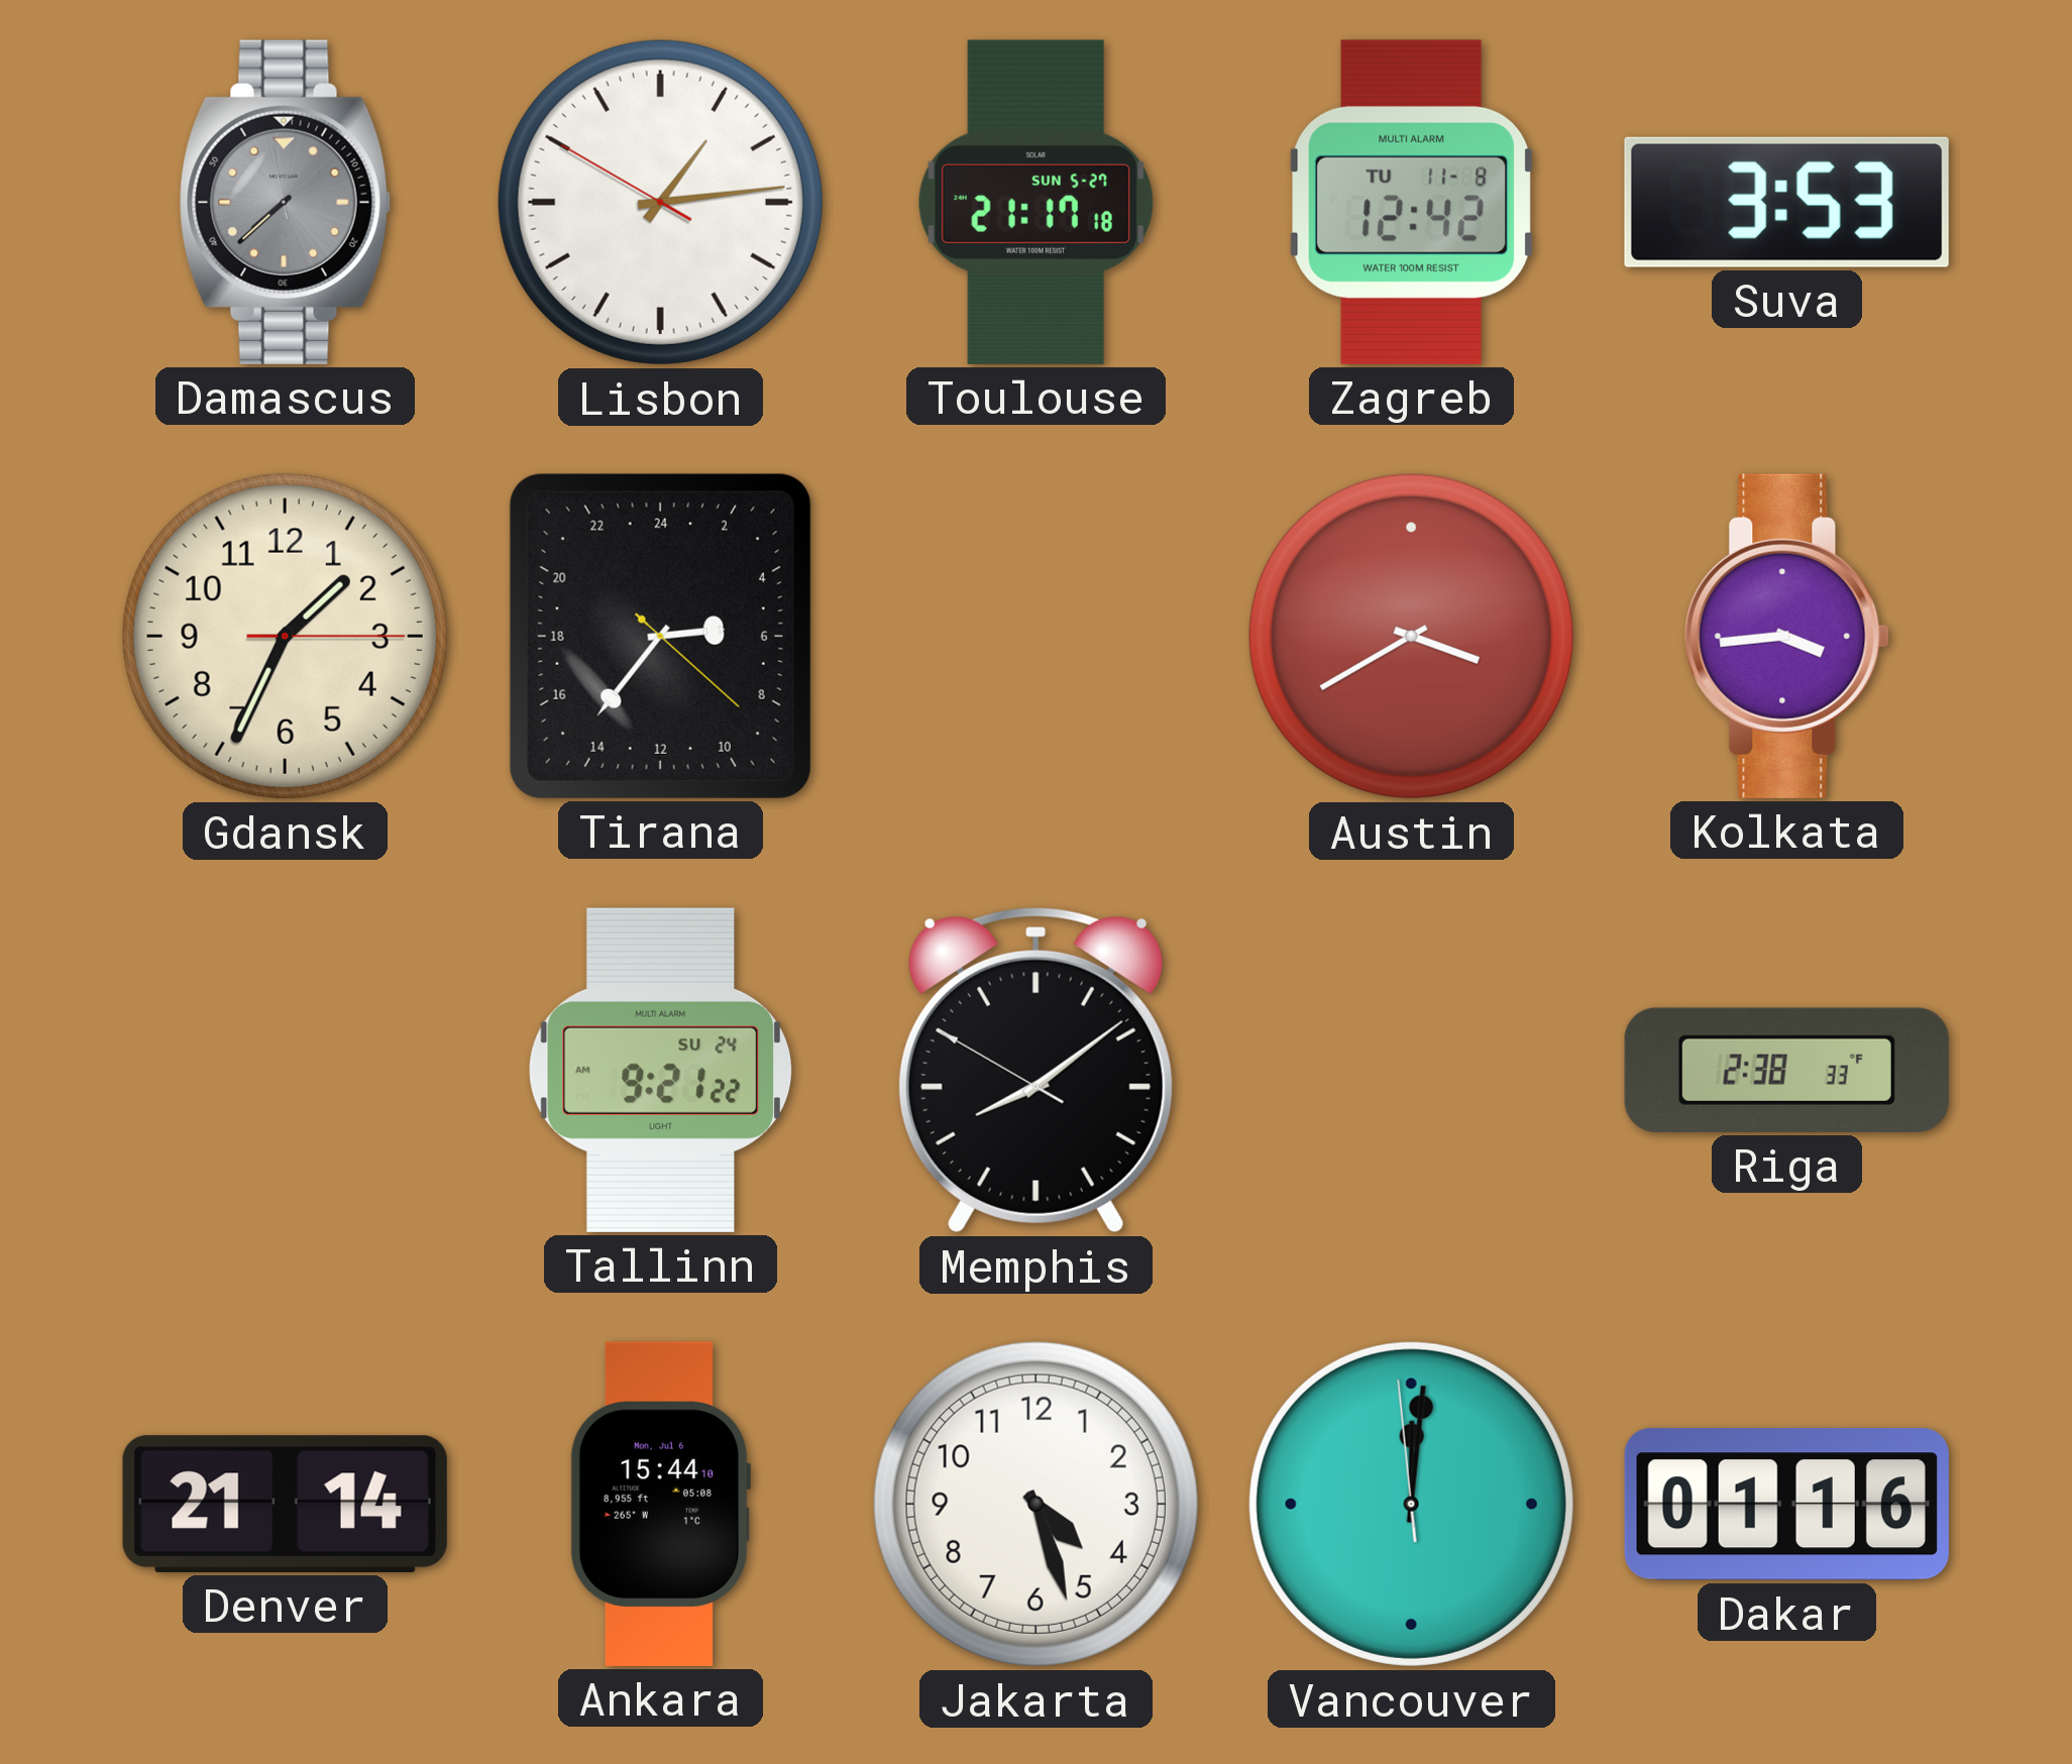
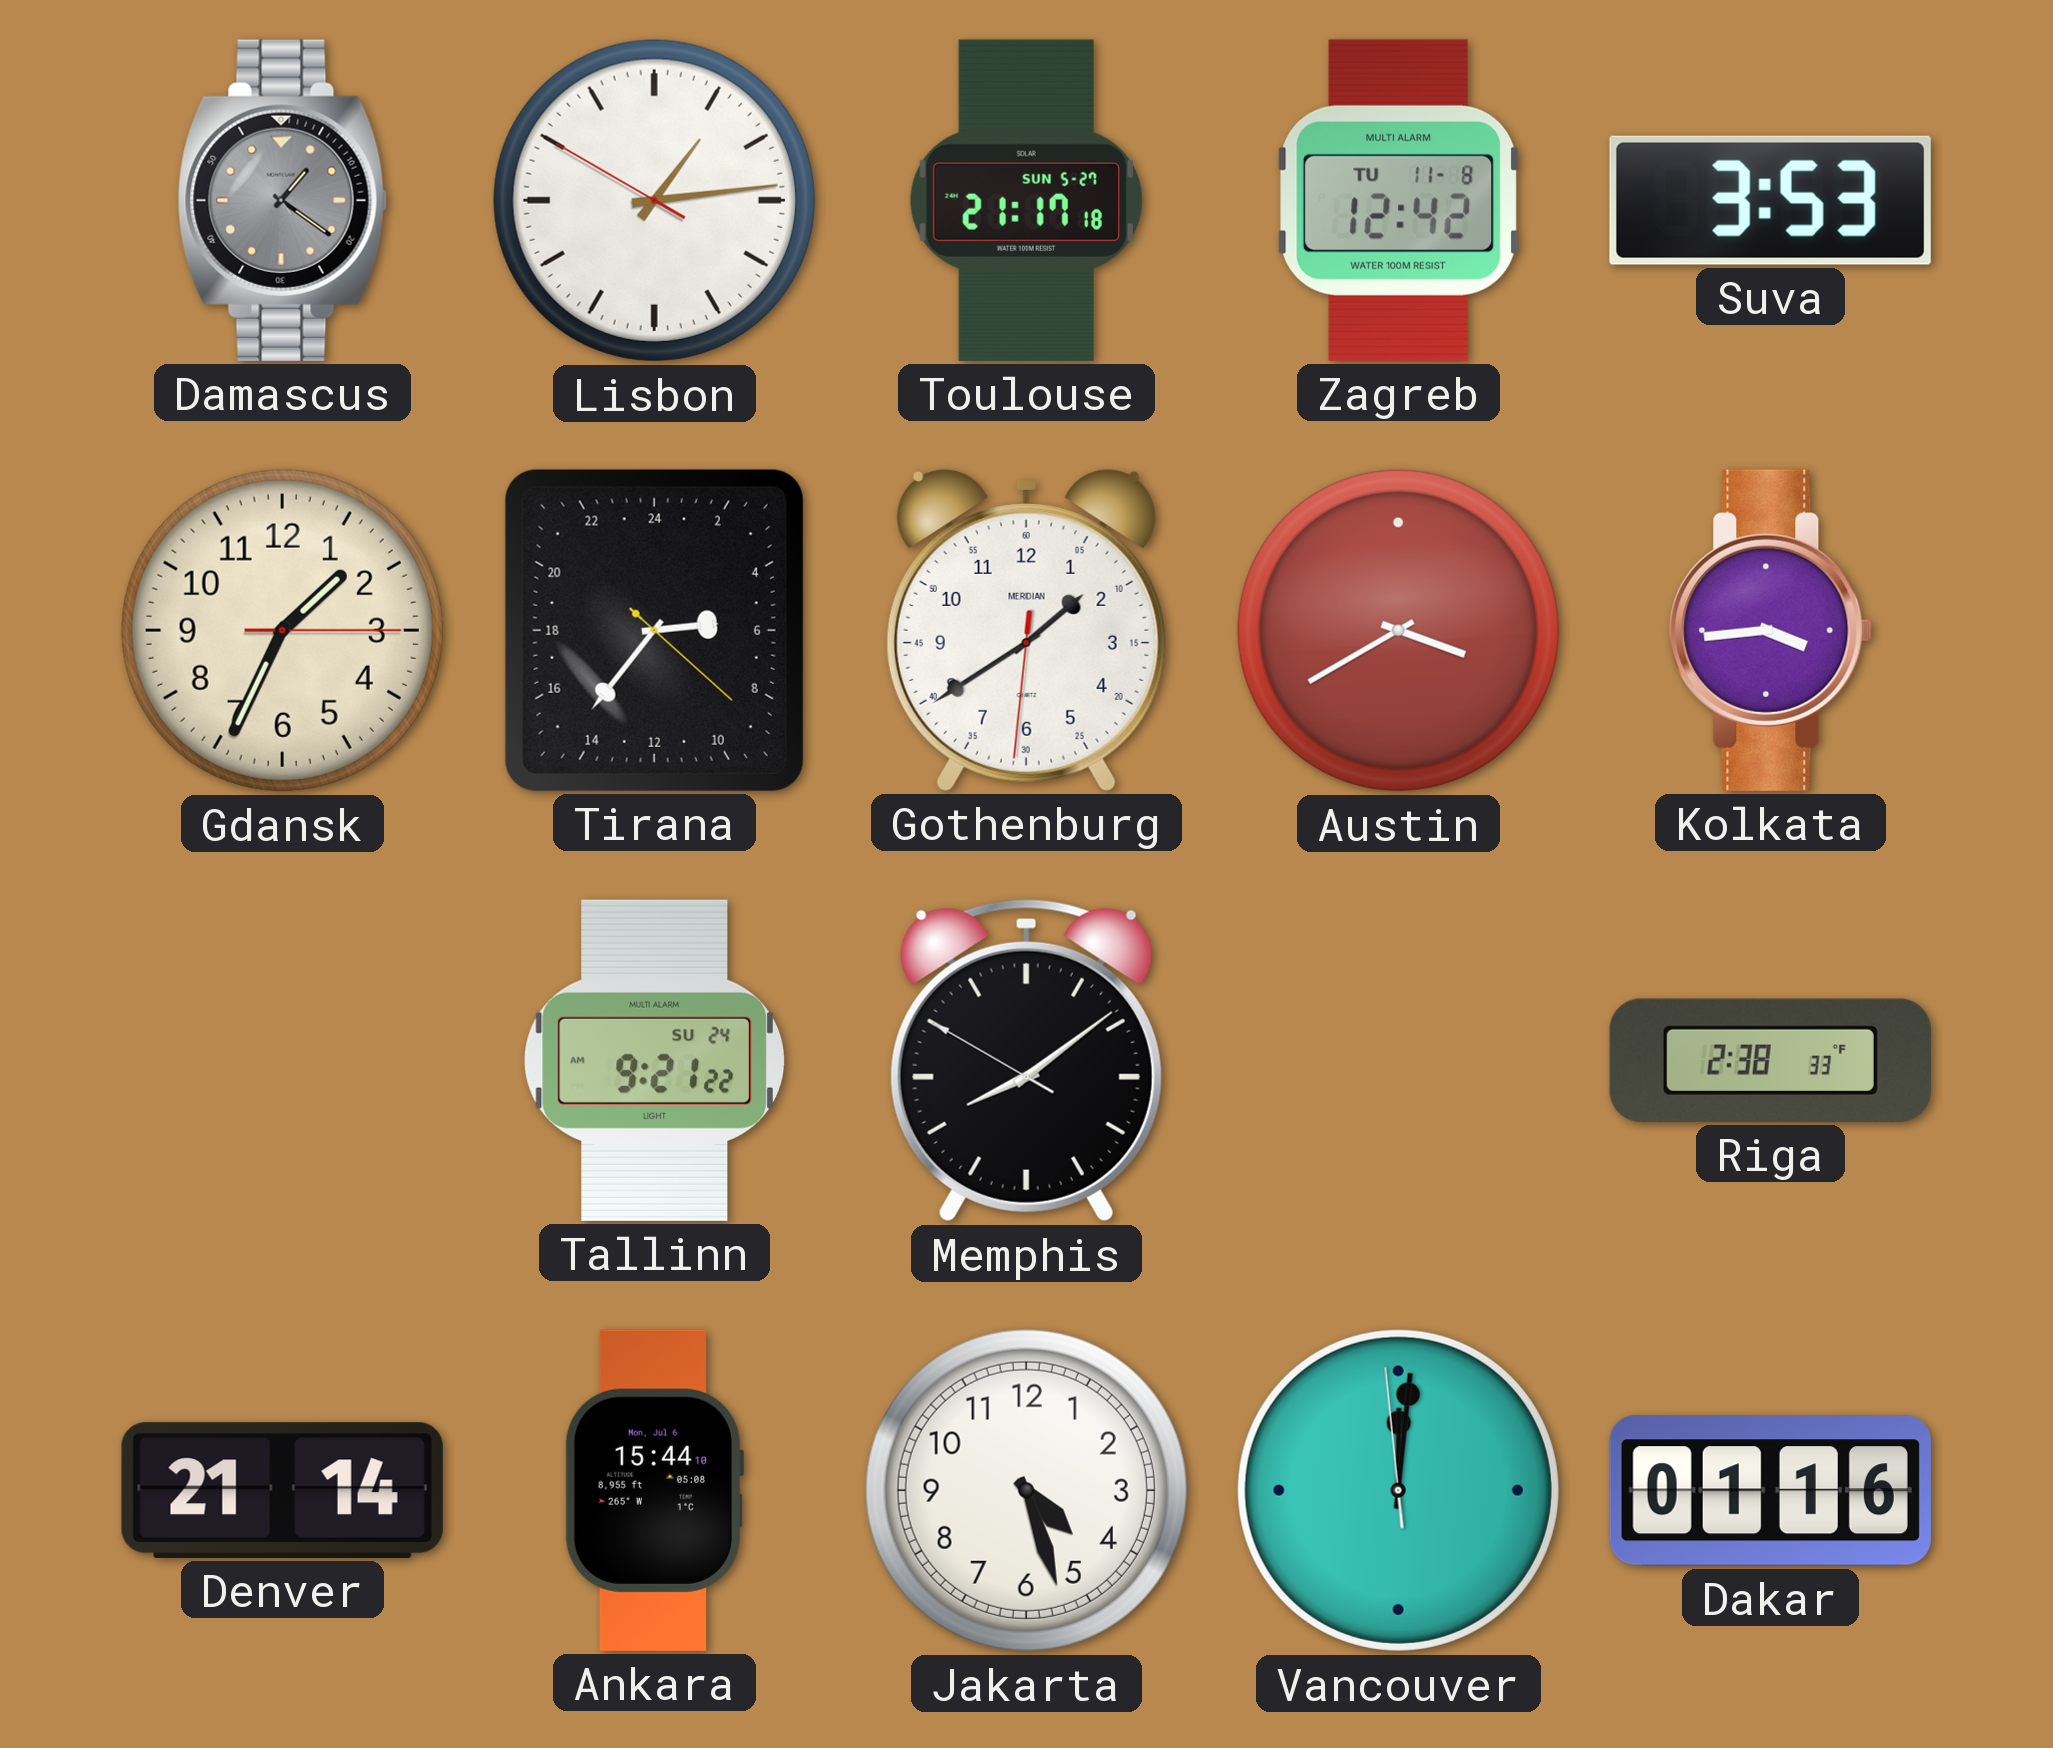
Damascus: 7:37 -> 1:20 (282, 200)
Gothenburg: none -> 1:39 (1026, 630)
